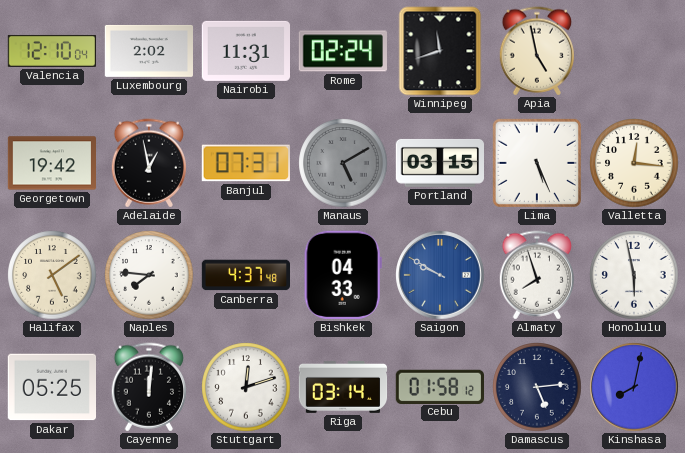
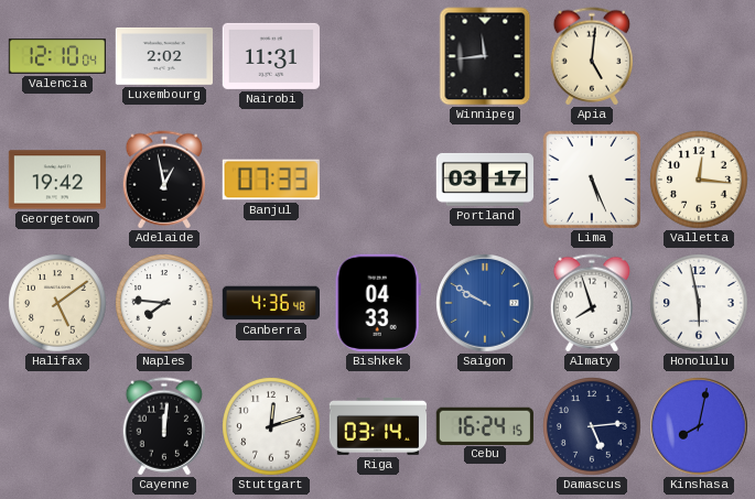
Rome: 02:24 -> none (343, 51)
Winnipeg: 11:42 -> 11:44 (485, 56)
Apia: 4:58 -> 5:01 (591, 56)
Banjul: 07:31 -> 07:33 (271, 180)
Manaus: 5:10 -> none (343, 163)
Portland: 03:15 -> 03:17 (484, 180)
Canberra: 4:37 -> 4:36 (270, 303)
Dakar: 05:25 -> none (51, 387)
Cebu: 01:58 -> 16:24 (484, 425)
